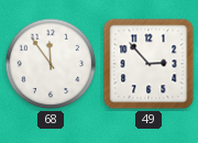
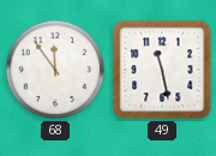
49: 2:53 -> 11:28 (162, 70)
